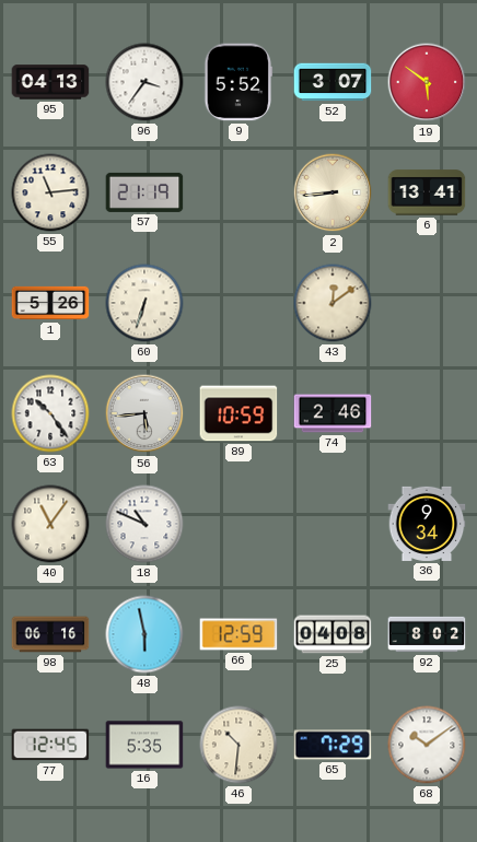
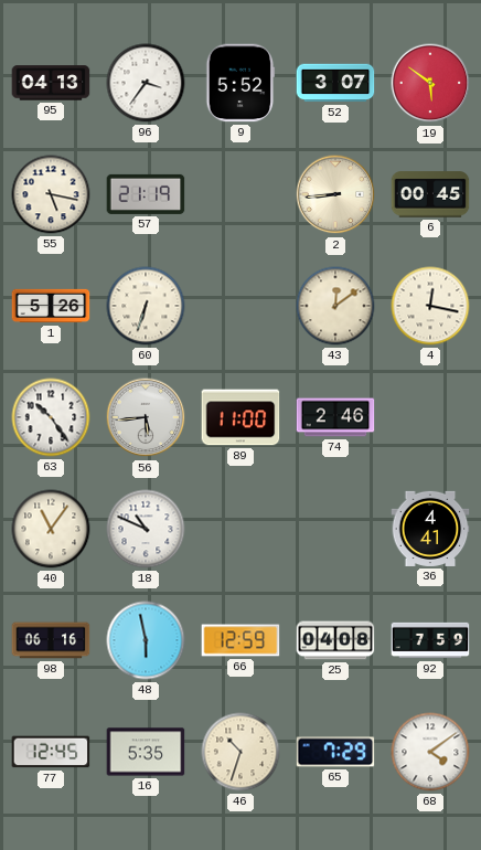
55: 11:14 -> 5:17 (51, 194)
6: 13:41 -> 00:45 (430, 194)
4: none -> 12:17 (430, 306)
89: 10:59 -> 11:00 (240, 417)
36: 9:34 -> 4:41 (430, 529)
92: 8:02 -> 7:59 (430, 640)
46: 10:31 -> 10:33 (240, 752)
68: 10:09 -> 4:09 (430, 752)
